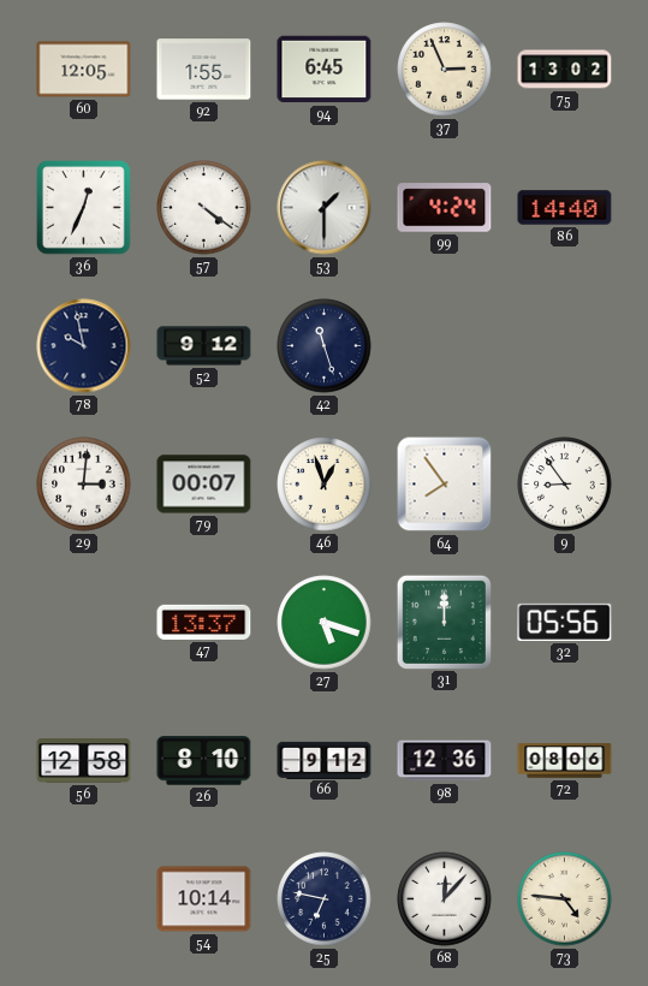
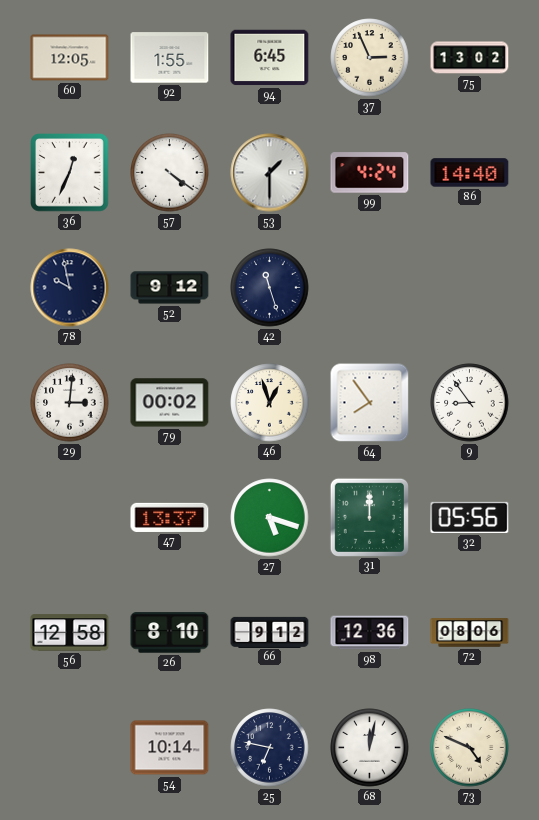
79: 00:07 -> 00:02 (170, 403)
68: 12:07 -> 12:02 (370, 748)
73: 4:46 -> 4:49 (470, 748)
